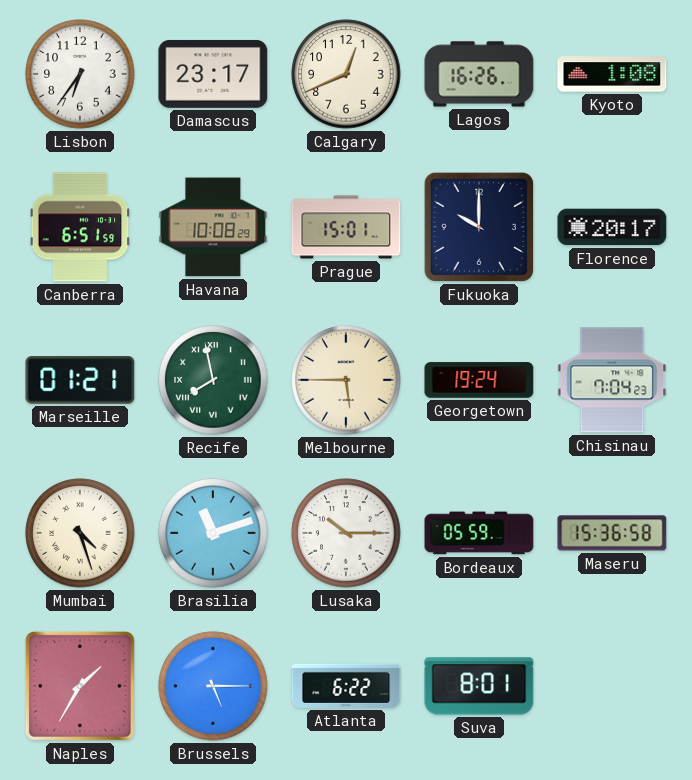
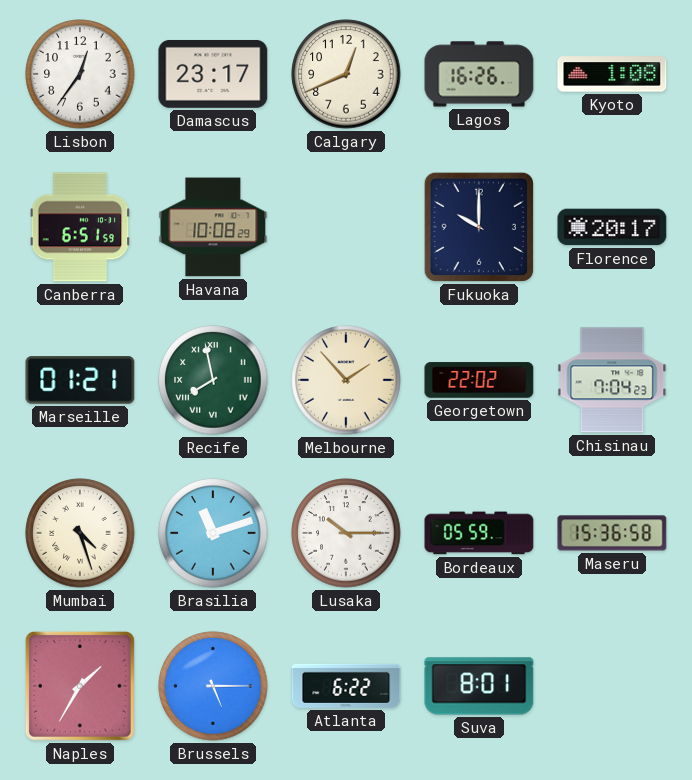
Lisbon: 6:36 -> 12:36 (80, 74)
Prague: 15:01 -> none (346, 227)
Melbourne: 5:45 -> 1:53 (346, 380)
Georgetown: 19:24 -> 22:02 (479, 380)
